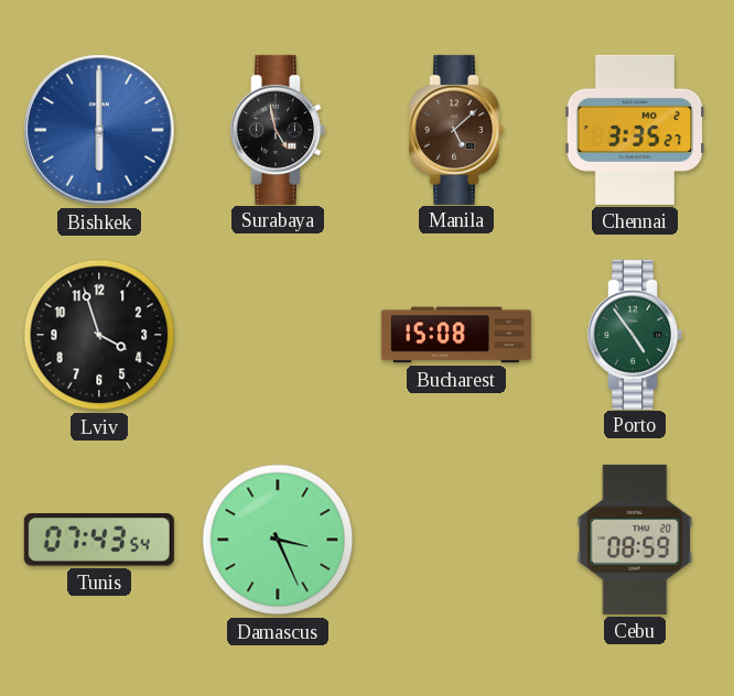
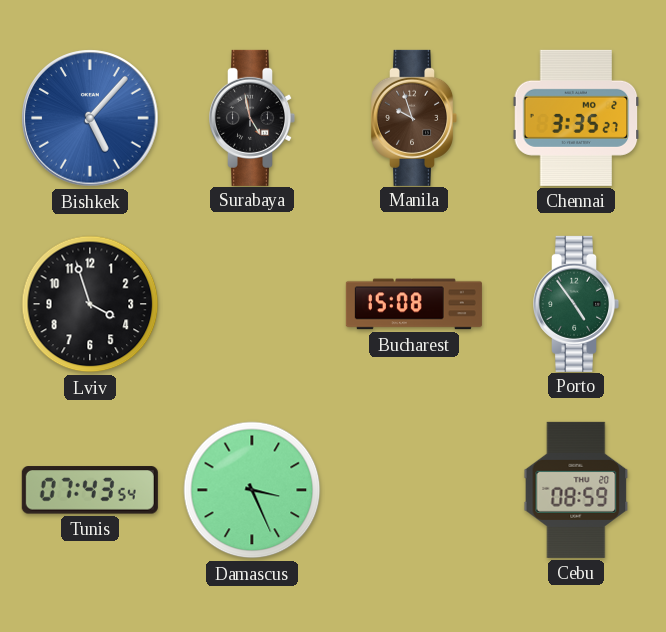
Bishkek: 6:00 -> 5:07 (90, 118)
Manila: 5:08 -> 9:57 (415, 118)
